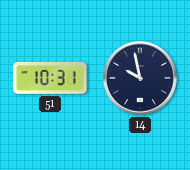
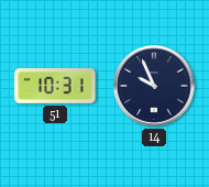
14: 9:58 -> 9:56 (154, 86)
